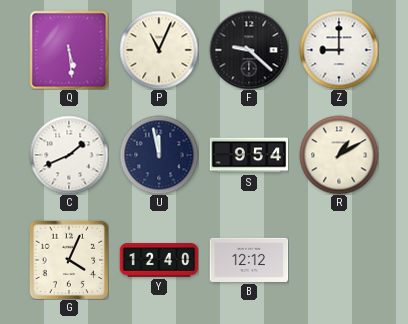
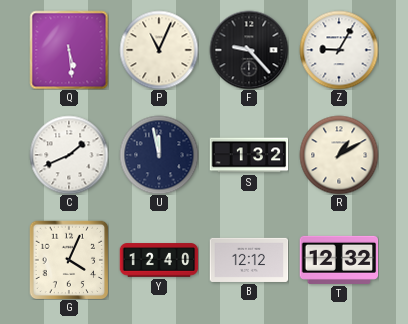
F: 9:22 -> 9:23 (249, 50)
Z: 9:00 -> 9:05 (339, 50)
S: 9:54 -> 1:32 (249, 155)
T: none -> 12:32 (339, 260)
